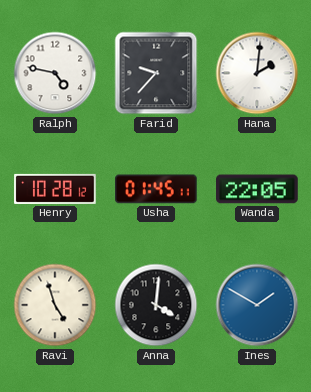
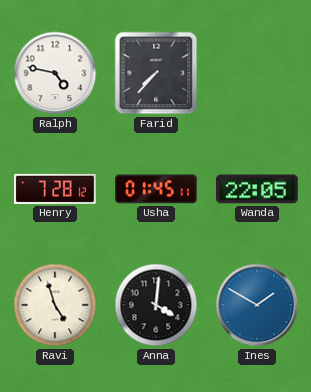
Farid: 9:37 -> 7:37 (156, 73)
Hana: 2:01 -> none (257, 73)
Henry: 10:28 -> 7:28 (55, 189)
